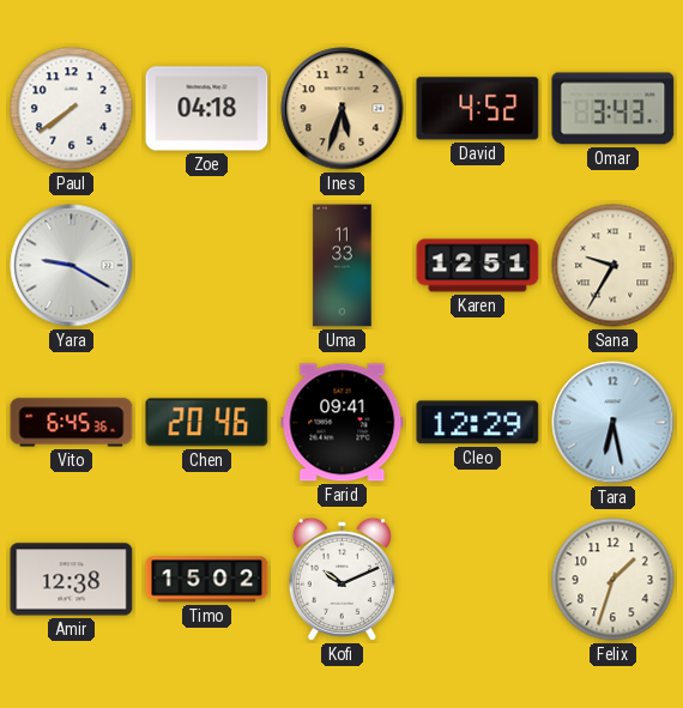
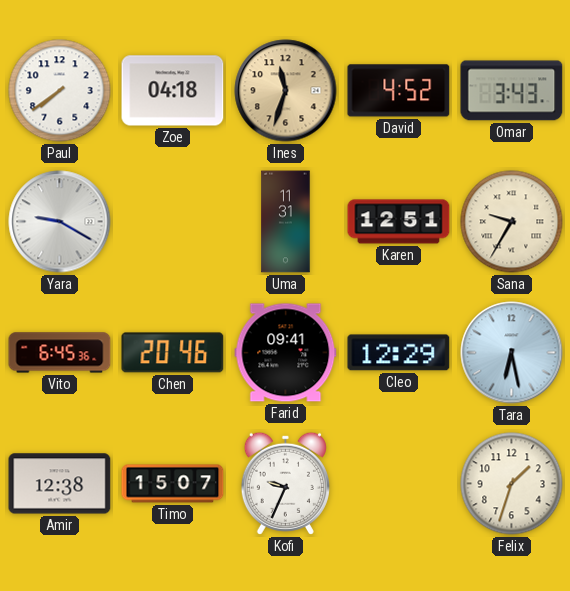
Ines: 5:33 -> 11:33 (286, 91)
Uma: 11:33 -> 11:31 (286, 222)
Timo: 15:02 -> 15:07 (173, 484)
Kofi: 10:11 -> 9:34 (285, 483)
